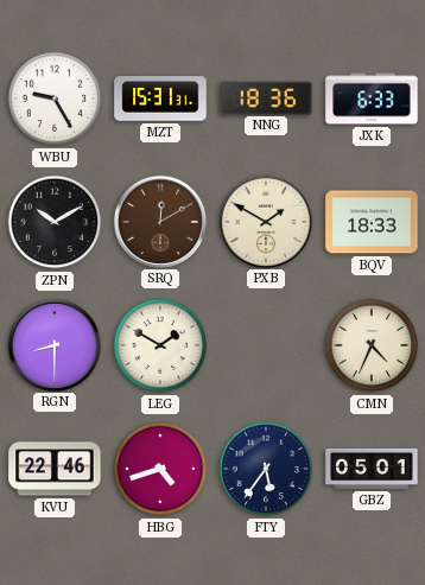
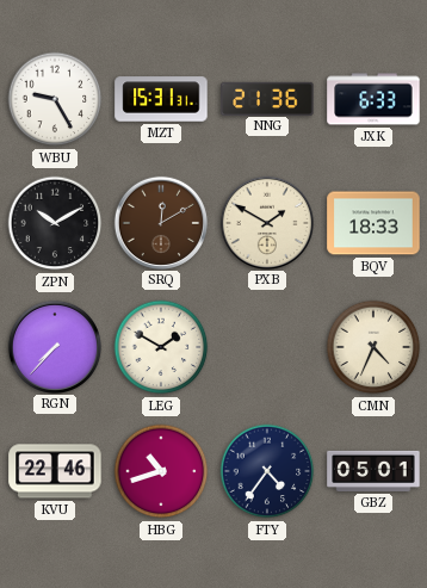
NNG: 18:36 -> 21:36 (267, 98)
RGN: 8:30 -> 7:37 (54, 346)
HBG: 4:42 -> 10:42 (161, 471)
FTY: 5:36 -> 4:36 (267, 471)
